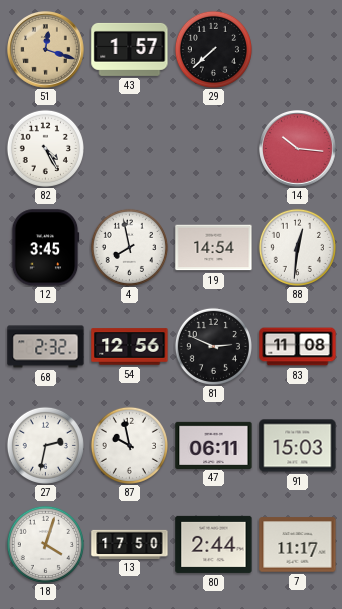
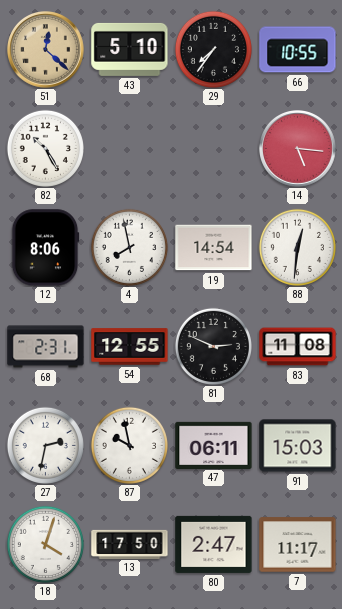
51: 12:18 -> 12:22 (46, 50)
43: 1:57 -> 5:10 (130, 49)
29: 7:38 -> 7:36 (213, 49)
66: none -> 10:55 (298, 50)
82: 4:25 -> 10:25 (45, 148)
14: 10:16 -> 5:16 (298, 149)
12: 3:45 -> 8:06 (45, 248)
68: 2:32 -> 2:31 (46, 347)
54: 12:56 -> 12:55 (130, 347)
80: 2:44 -> 2:47 (214, 544)
